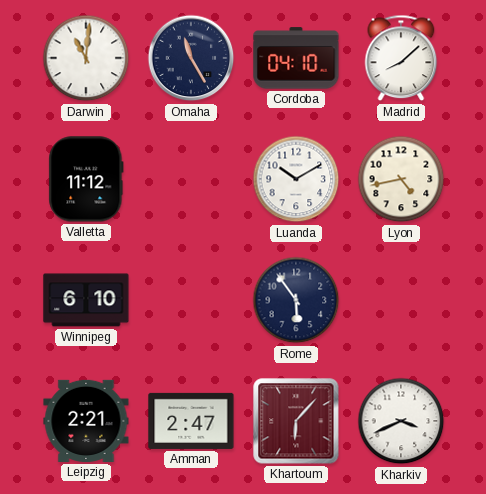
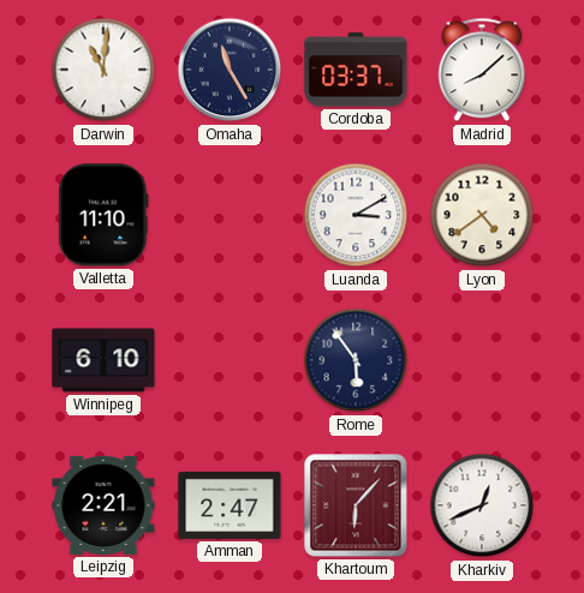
Cordoba: 04:10 -> 03:37 (356, 70)
Valletta: 11:12 -> 11:10 (103, 215)
Luanda: 10:10 -> 3:10 (356, 215)
Lyon: 4:43 -> 4:39 (482, 215)
Kharkiv: 3:41 -> 12:41 (482, 505)
